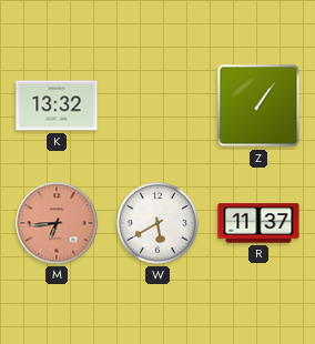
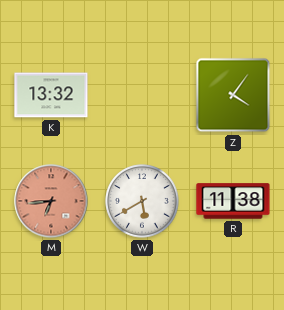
Z: 1:06 -> 4:06 (233, 95)
R: 11:37 -> 11:38 (233, 201)
